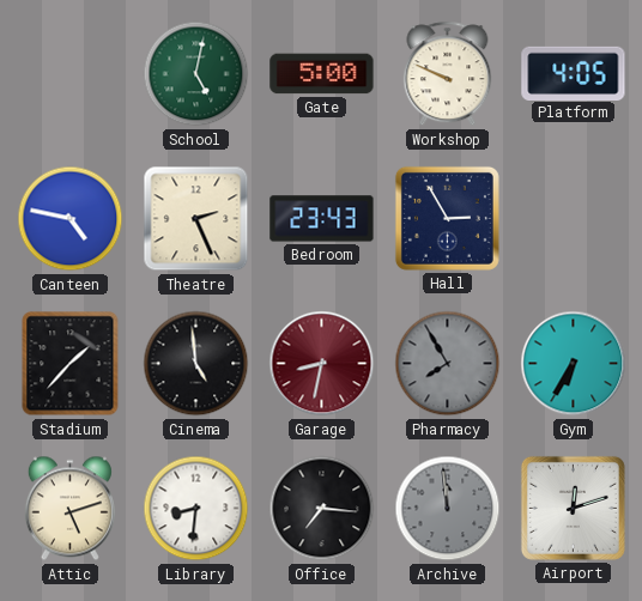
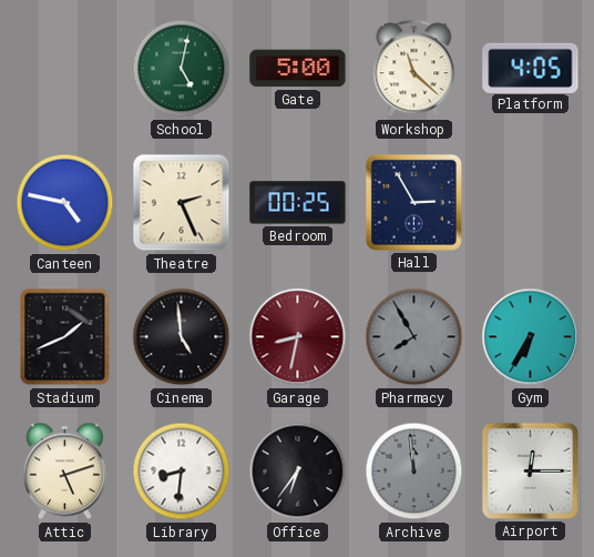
Workshop: 9:49 -> 11:22 (414, 69)
Bedroom: 23:43 -> 00:25 (298, 203)
Stadium: 1:37 -> 1:41 (65, 337)
Office: 7:16 -> 6:36 (298, 472)
Airport: 12:12 -> 12:15 (530, 470)
